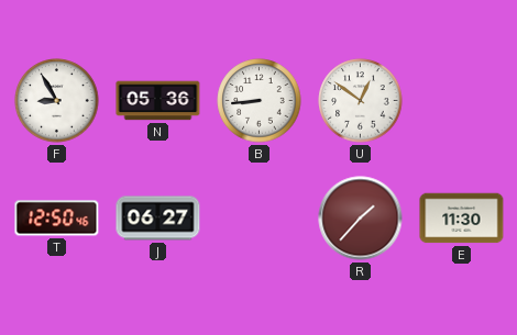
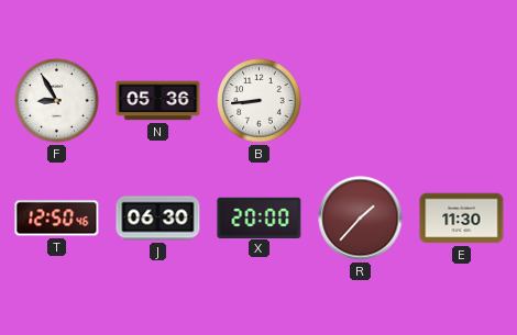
U: 12:51 -> none (361, 101)
J: 06:27 -> 06:30 (158, 219)
X: none -> 20:00 (260, 217)
